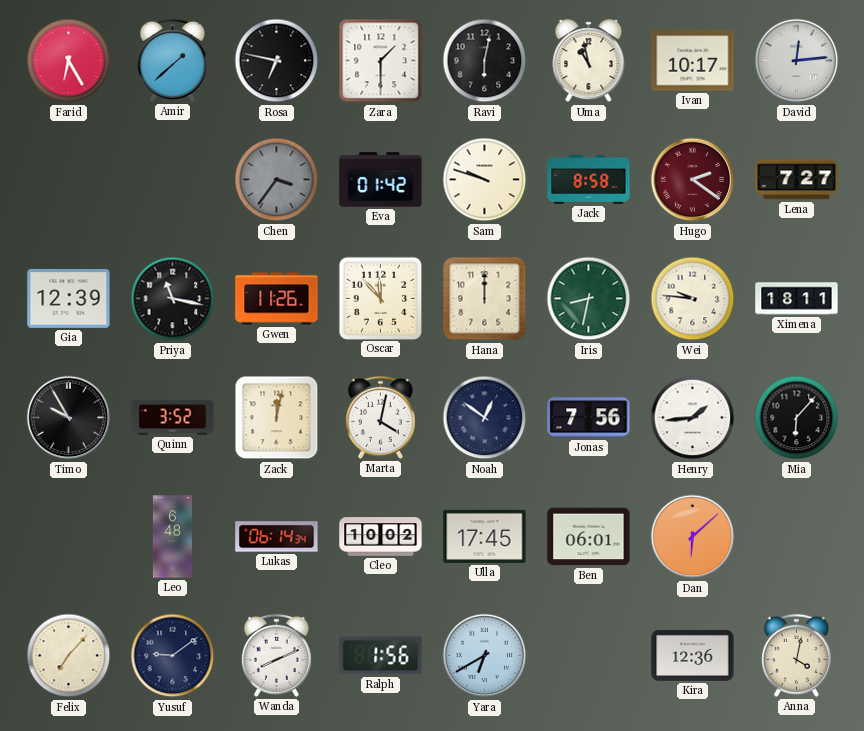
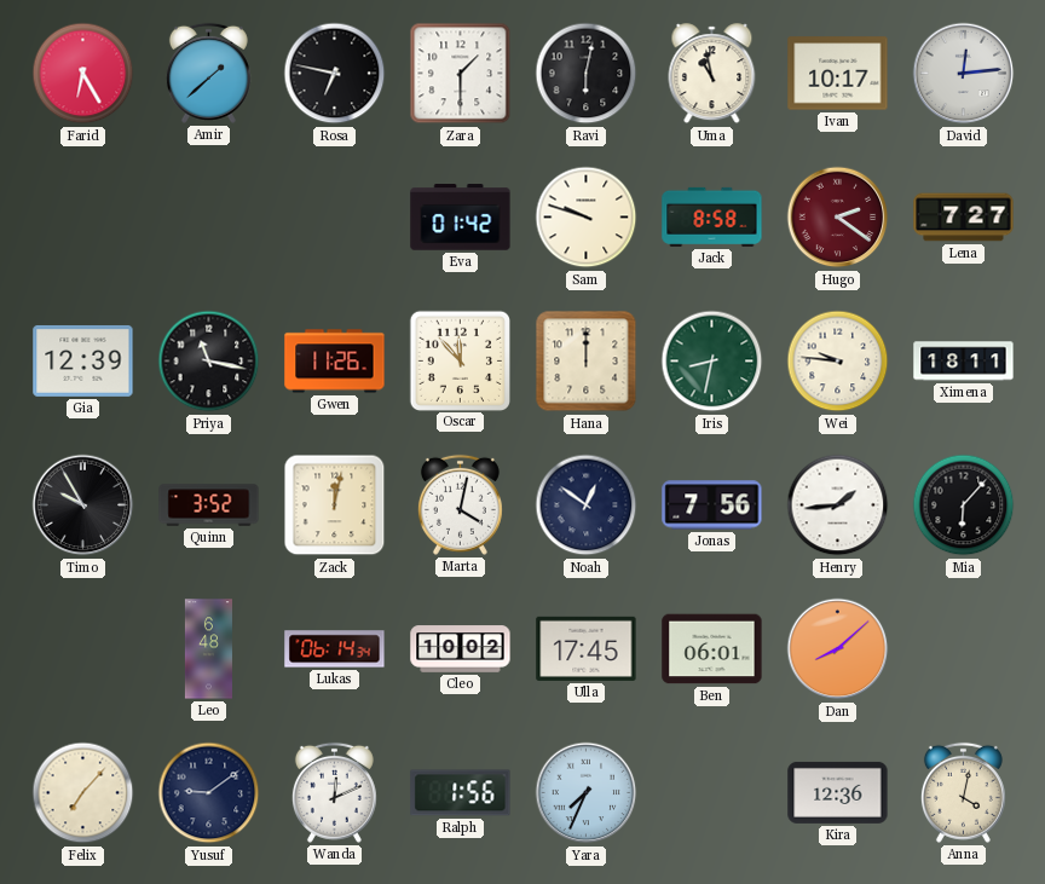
Chen: 3:36 -> none (277, 180)
Dan: 6:08 -> 8:08 (838, 649)
Wanda: 8:11 -> 12:11 (334, 792)
Yara: 6:40 -> 7:34 (587, 793)
